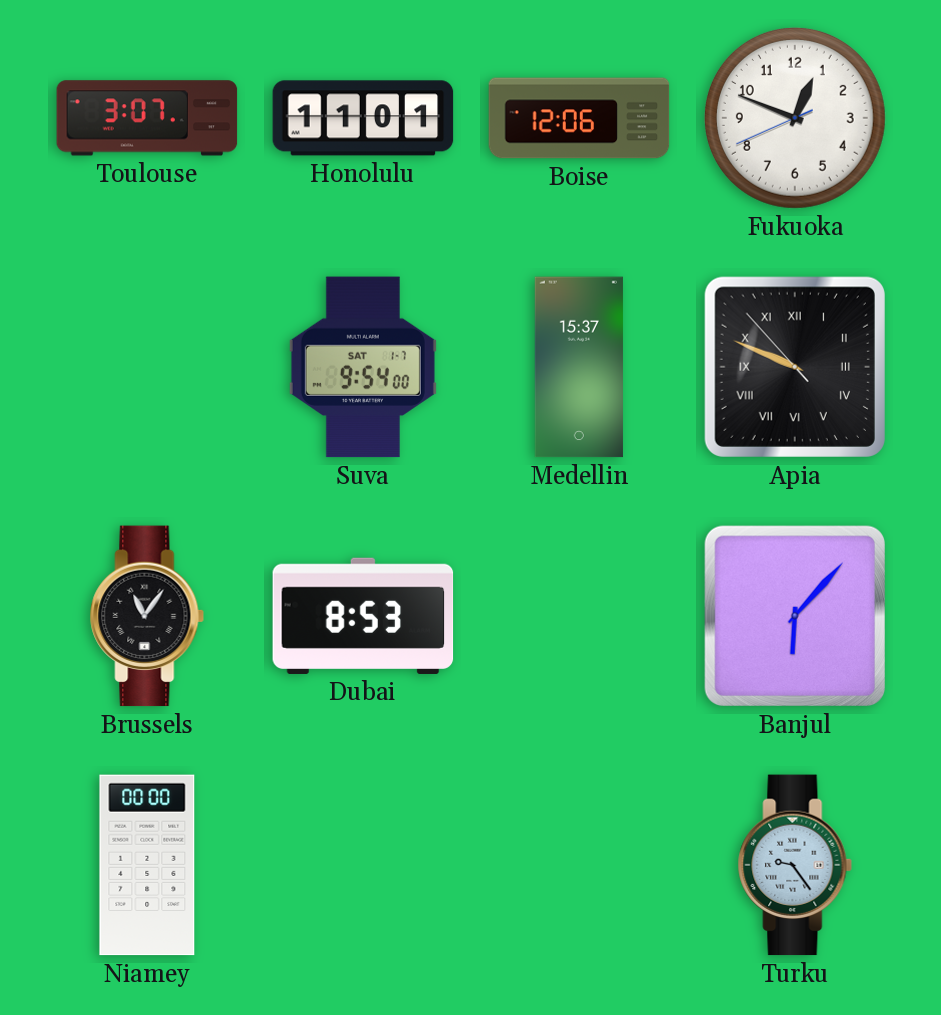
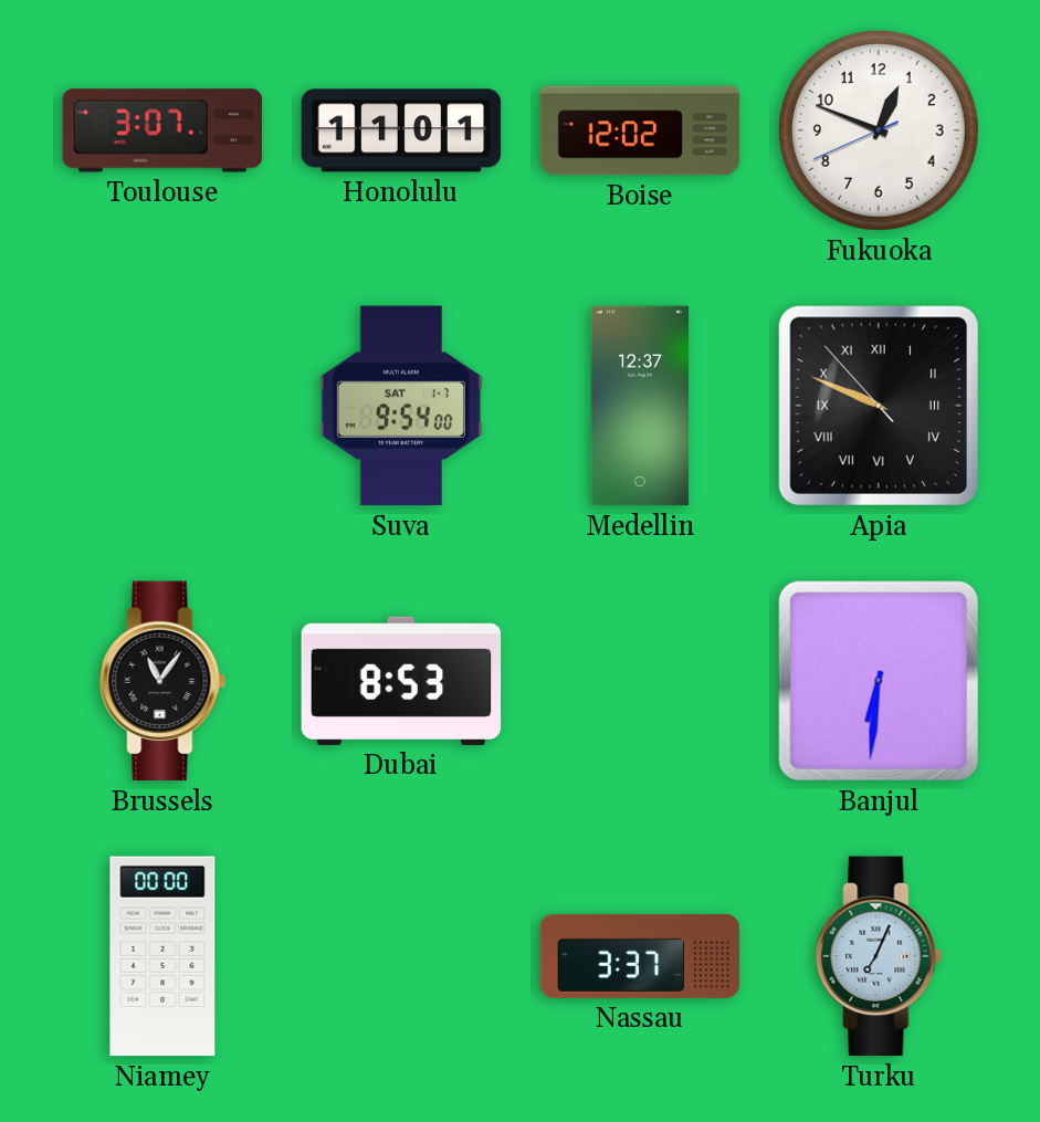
Boise: 12:06 -> 12:02 (640, 130)
Medellin: 15:37 -> 12:37 (640, 406)
Banjul: 6:07 -> 6:31 (879, 681)
Nassau: none -> 3:37 (640, 956)
Turku: 9:24 -> 7:04 (879, 956)
